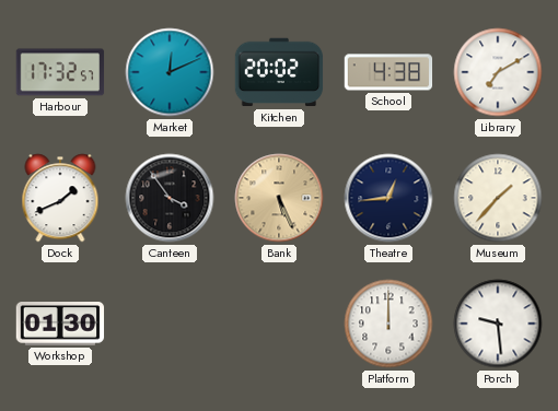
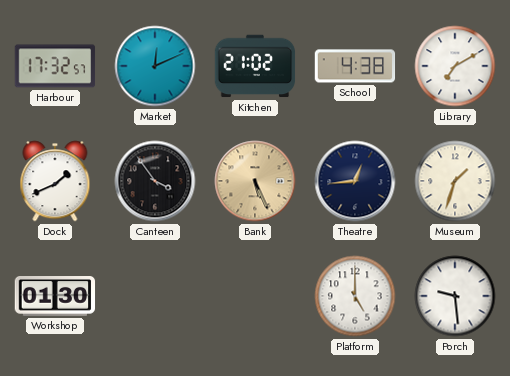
Kitchen: 20:02 -> 21:02 (255, 66)
Museum: 1:37 -> 1:33 (455, 181)
Platform: 12:00 -> 5:00 (355, 296)
